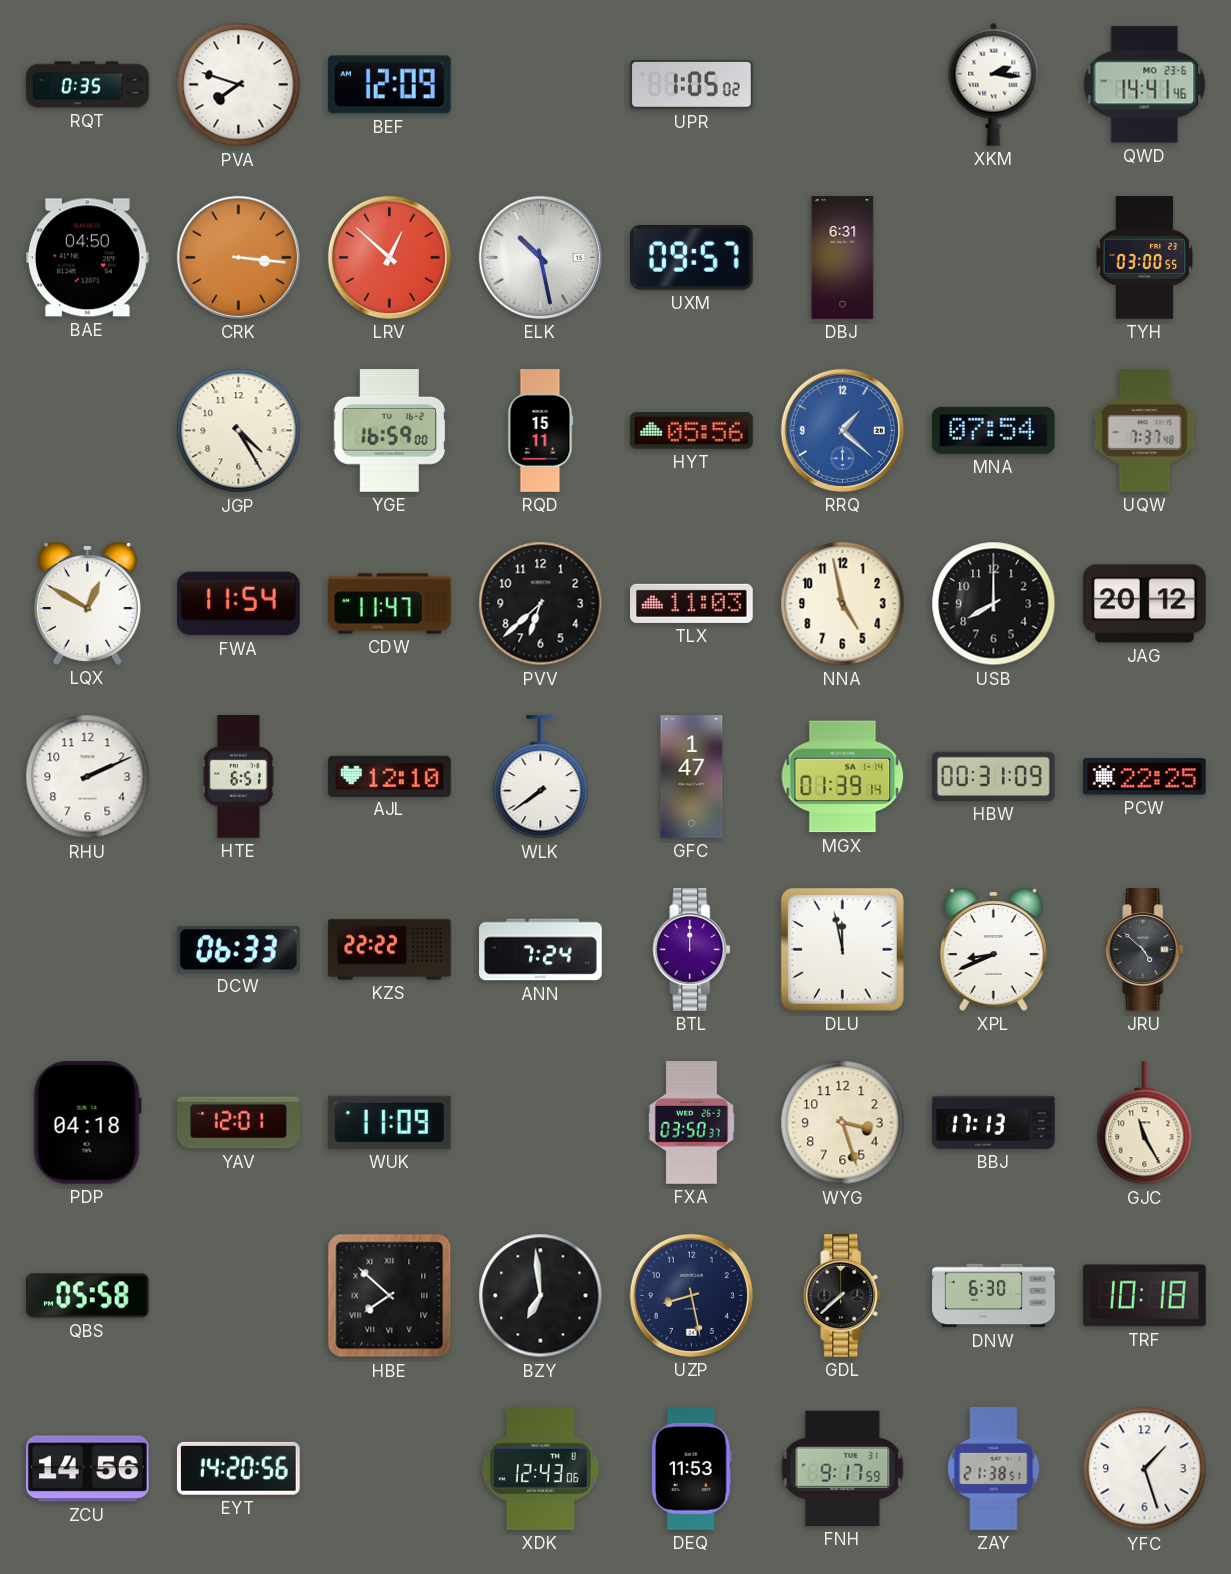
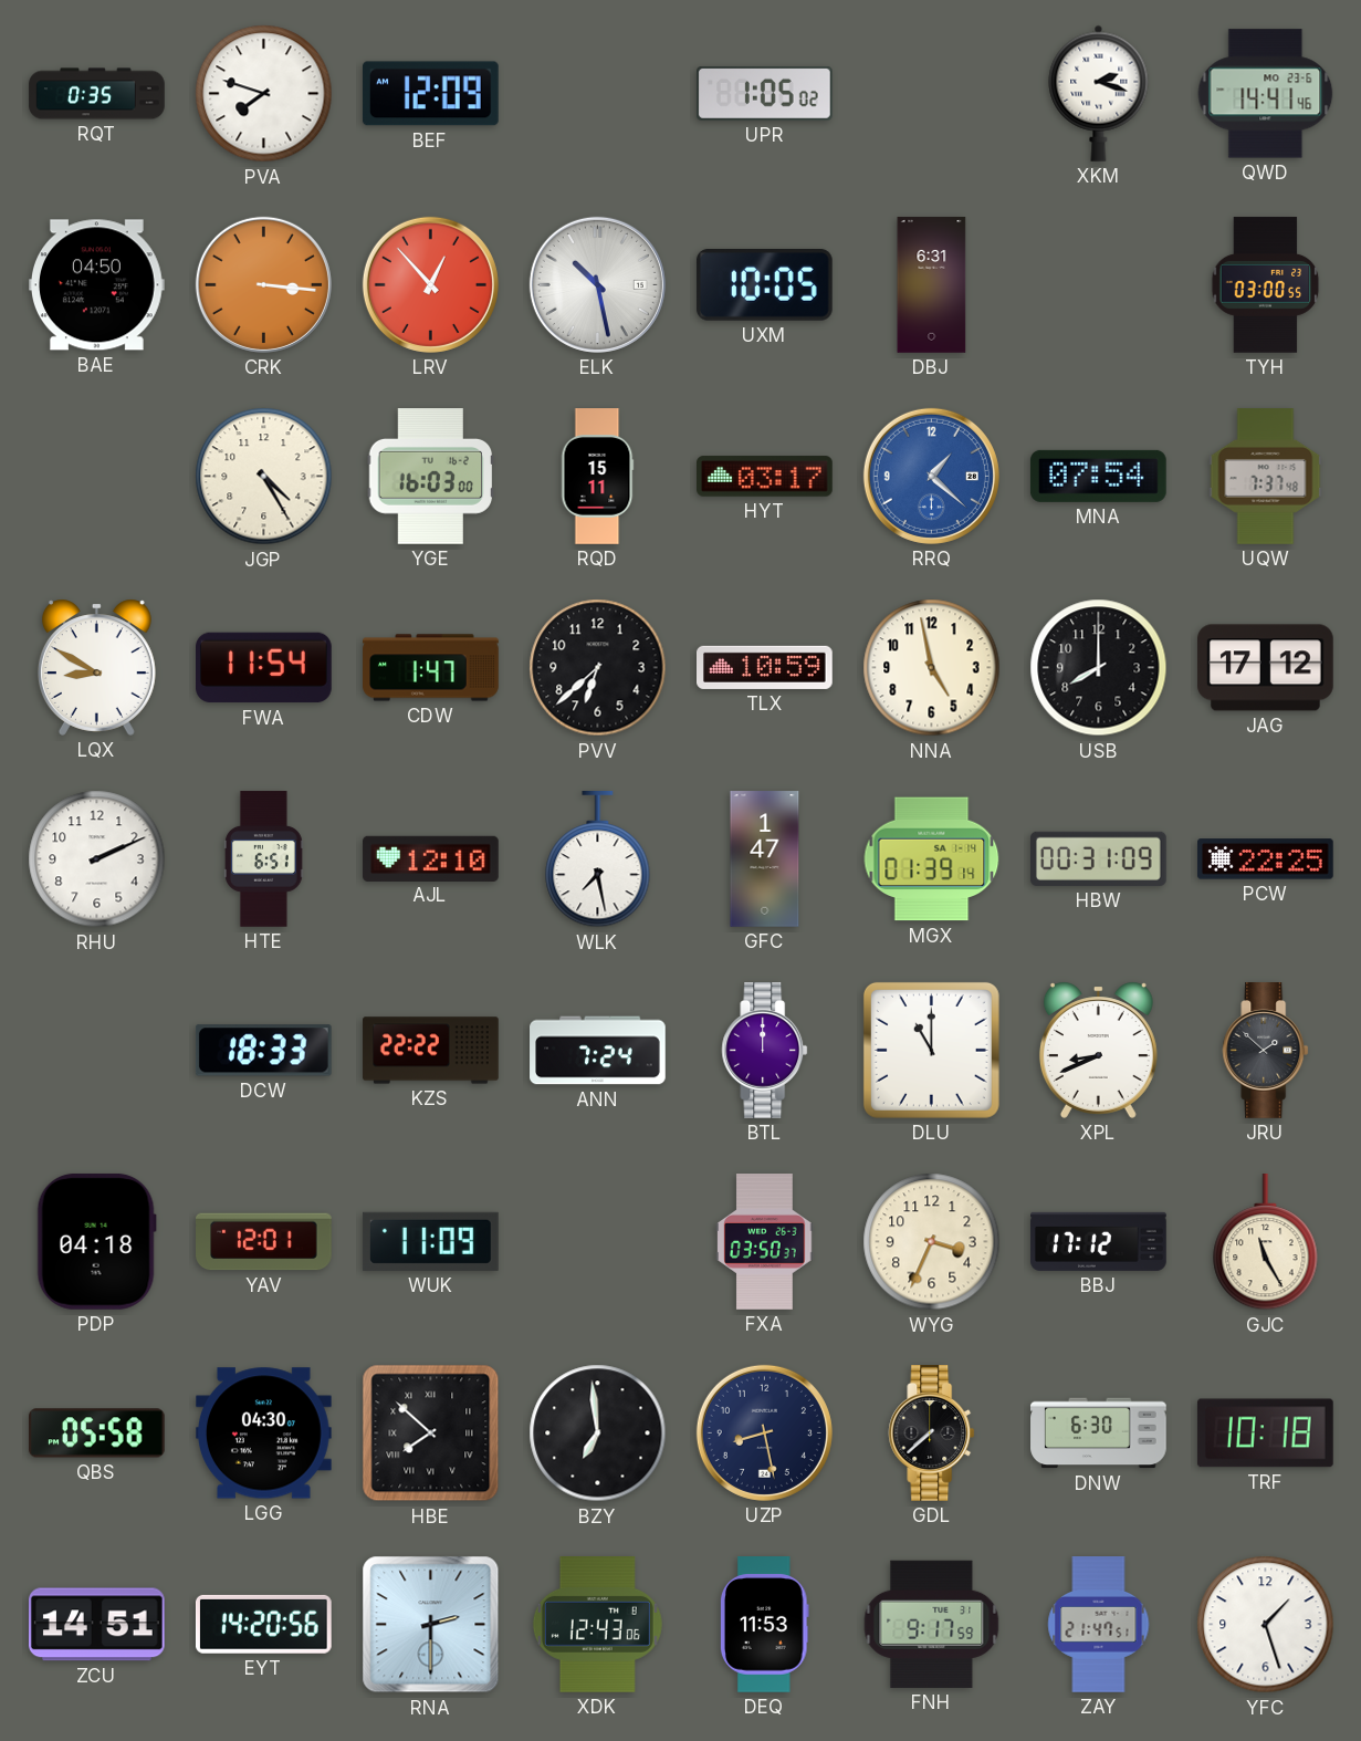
XKM: 2:16 -> 2:18 (1099, 93)
LRV: 12:52 -> 12:53 (430, 284)
UXM: 09:57 -> 10:05 (764, 285)
YGE: 16:59 -> 16:03 (431, 477)
HYT: 05:56 -> 03:17 (765, 477)
LQX: 12:50 -> 8:50 (96, 667)
CDW: 11:47 -> 1:47 (431, 668)
TLX: 11:03 -> 10:59 (765, 667)
JAG: 20:12 -> 17:12 (1266, 668)
WLK: 7:39 -> 7:28 (598, 861)
DCW: 06:33 -> 18:33 (263, 1051)
DLU: 11:58 -> 11:00 (931, 1050)
JRU: 4:52 -> 1:52 (1266, 1051)
WYG: 3:27 -> 3:34 (932, 1242)
BBJ: 17:13 -> 17:12 (1099, 1241)
LGG: none -> 04:30 (264, 1434)
ZCU: 14:56 -> 14:51 (96, 1625)
RNA: none -> 2:30 (431, 1625)
ZAY: 21:38 -> 21:47 (1099, 1625)
